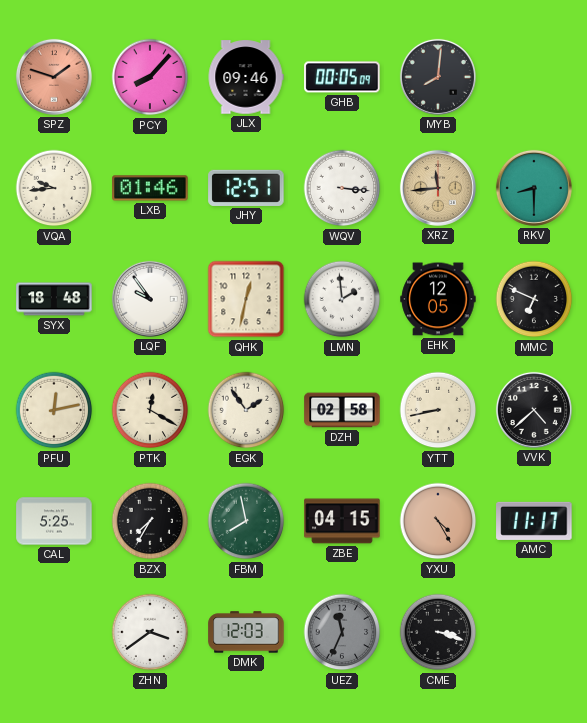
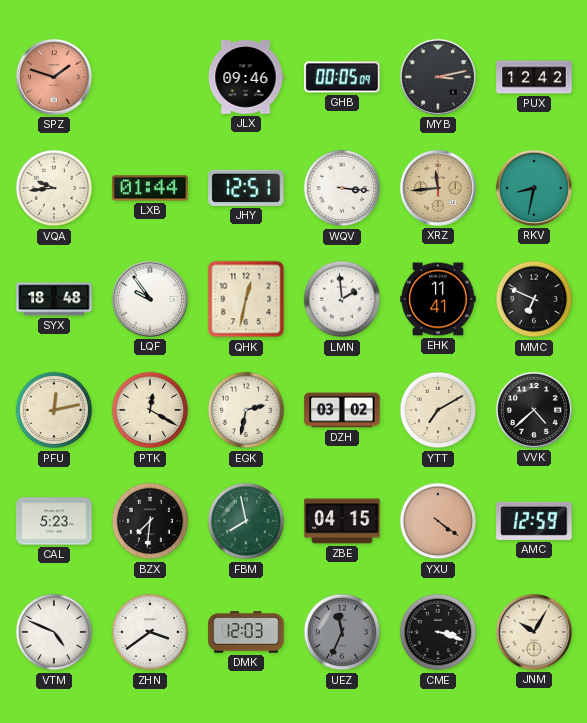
PCY: 8:07 -> none (150, 77)
MYB: 8:01 -> 3:13 (438, 77)
PUX: none -> 12:42 (534, 77)
LXB: 01:46 -> 01:44 (150, 188)
RKV: 8:30 -> 8:32 (534, 188)
EHK: 12:05 -> 11:41 (438, 299)
EGK: 1:54 -> 2:32 (246, 410)
DZH: 02:58 -> 03:02 (342, 410)
YTT: 8:43 -> 7:10 (438, 410)
CAL: 5:25 -> 5:23 (54, 521)
BZX: 7:35 -> 7:31 (150, 521)
YXU: 4:25 -> 4:21 (438, 521)
AMC: 11:17 -> 12:59 (534, 521)
VTM: none -> 4:49 (54, 632)
JNM: none -> 10:05 (534, 632)
